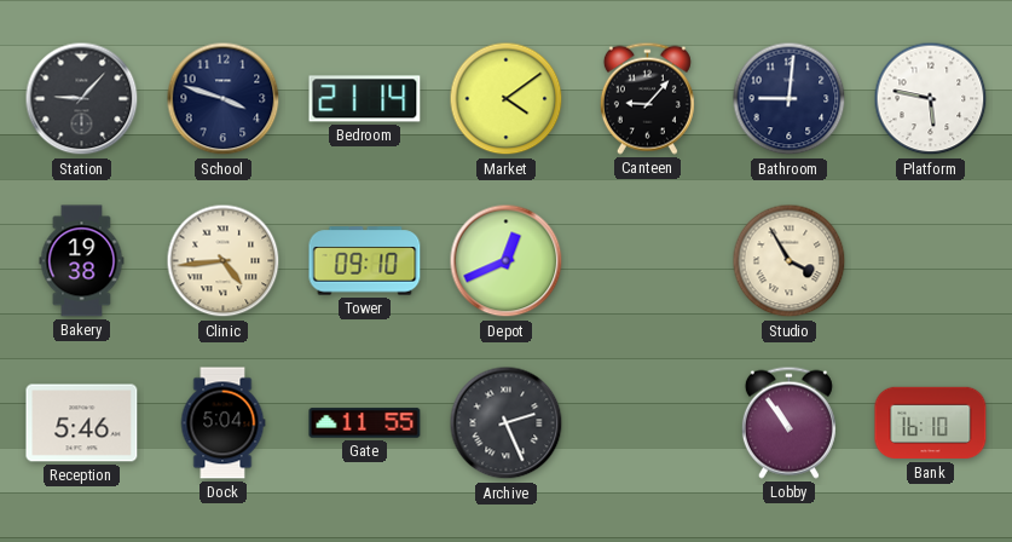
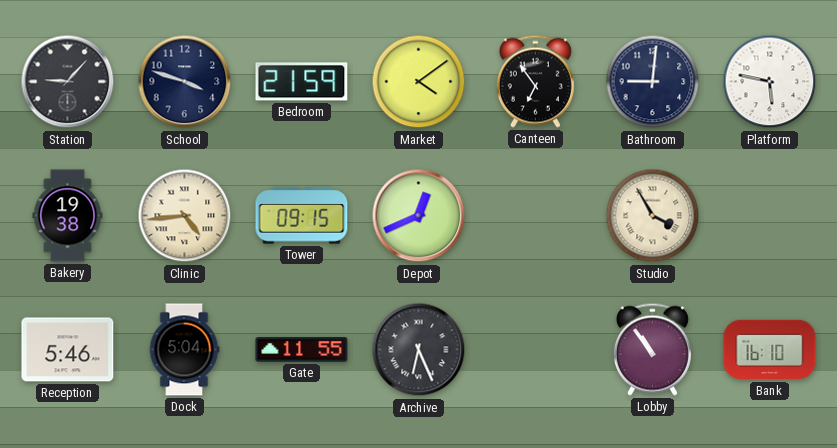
Bedroom: 21:14 -> 21:59 (302, 82)
Canteen: 9:07 -> 6:54 (535, 81)
Tower: 09:10 -> 09:15 (302, 216)
Archive: 2:26 -> 6:26 (419, 350)
